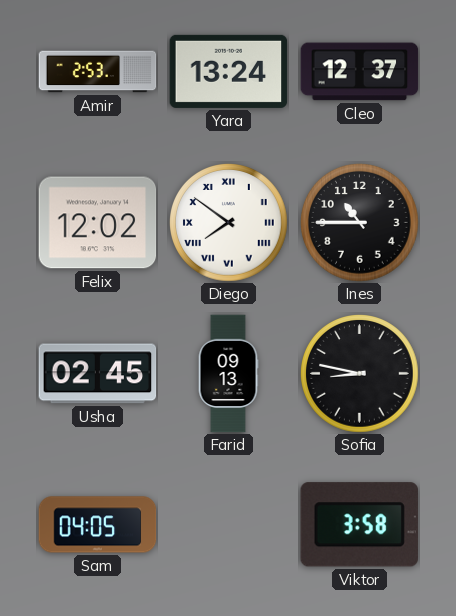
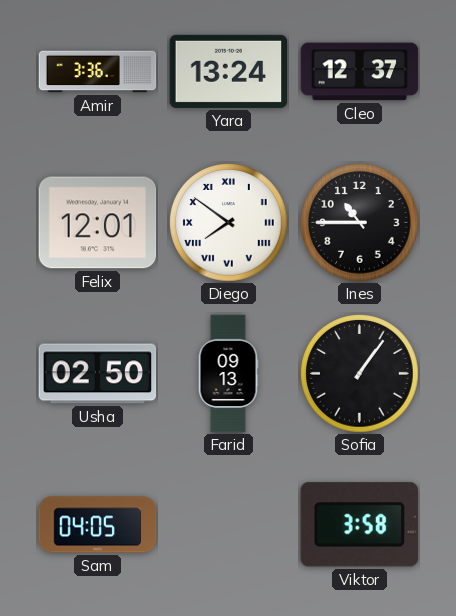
Amir: 2:53 -> 3:36 (98, 72)
Felix: 12:02 -> 12:01 (98, 223)
Usha: 02:45 -> 02:50 (98, 374)
Sofia: 8:47 -> 1:06 (360, 374)
